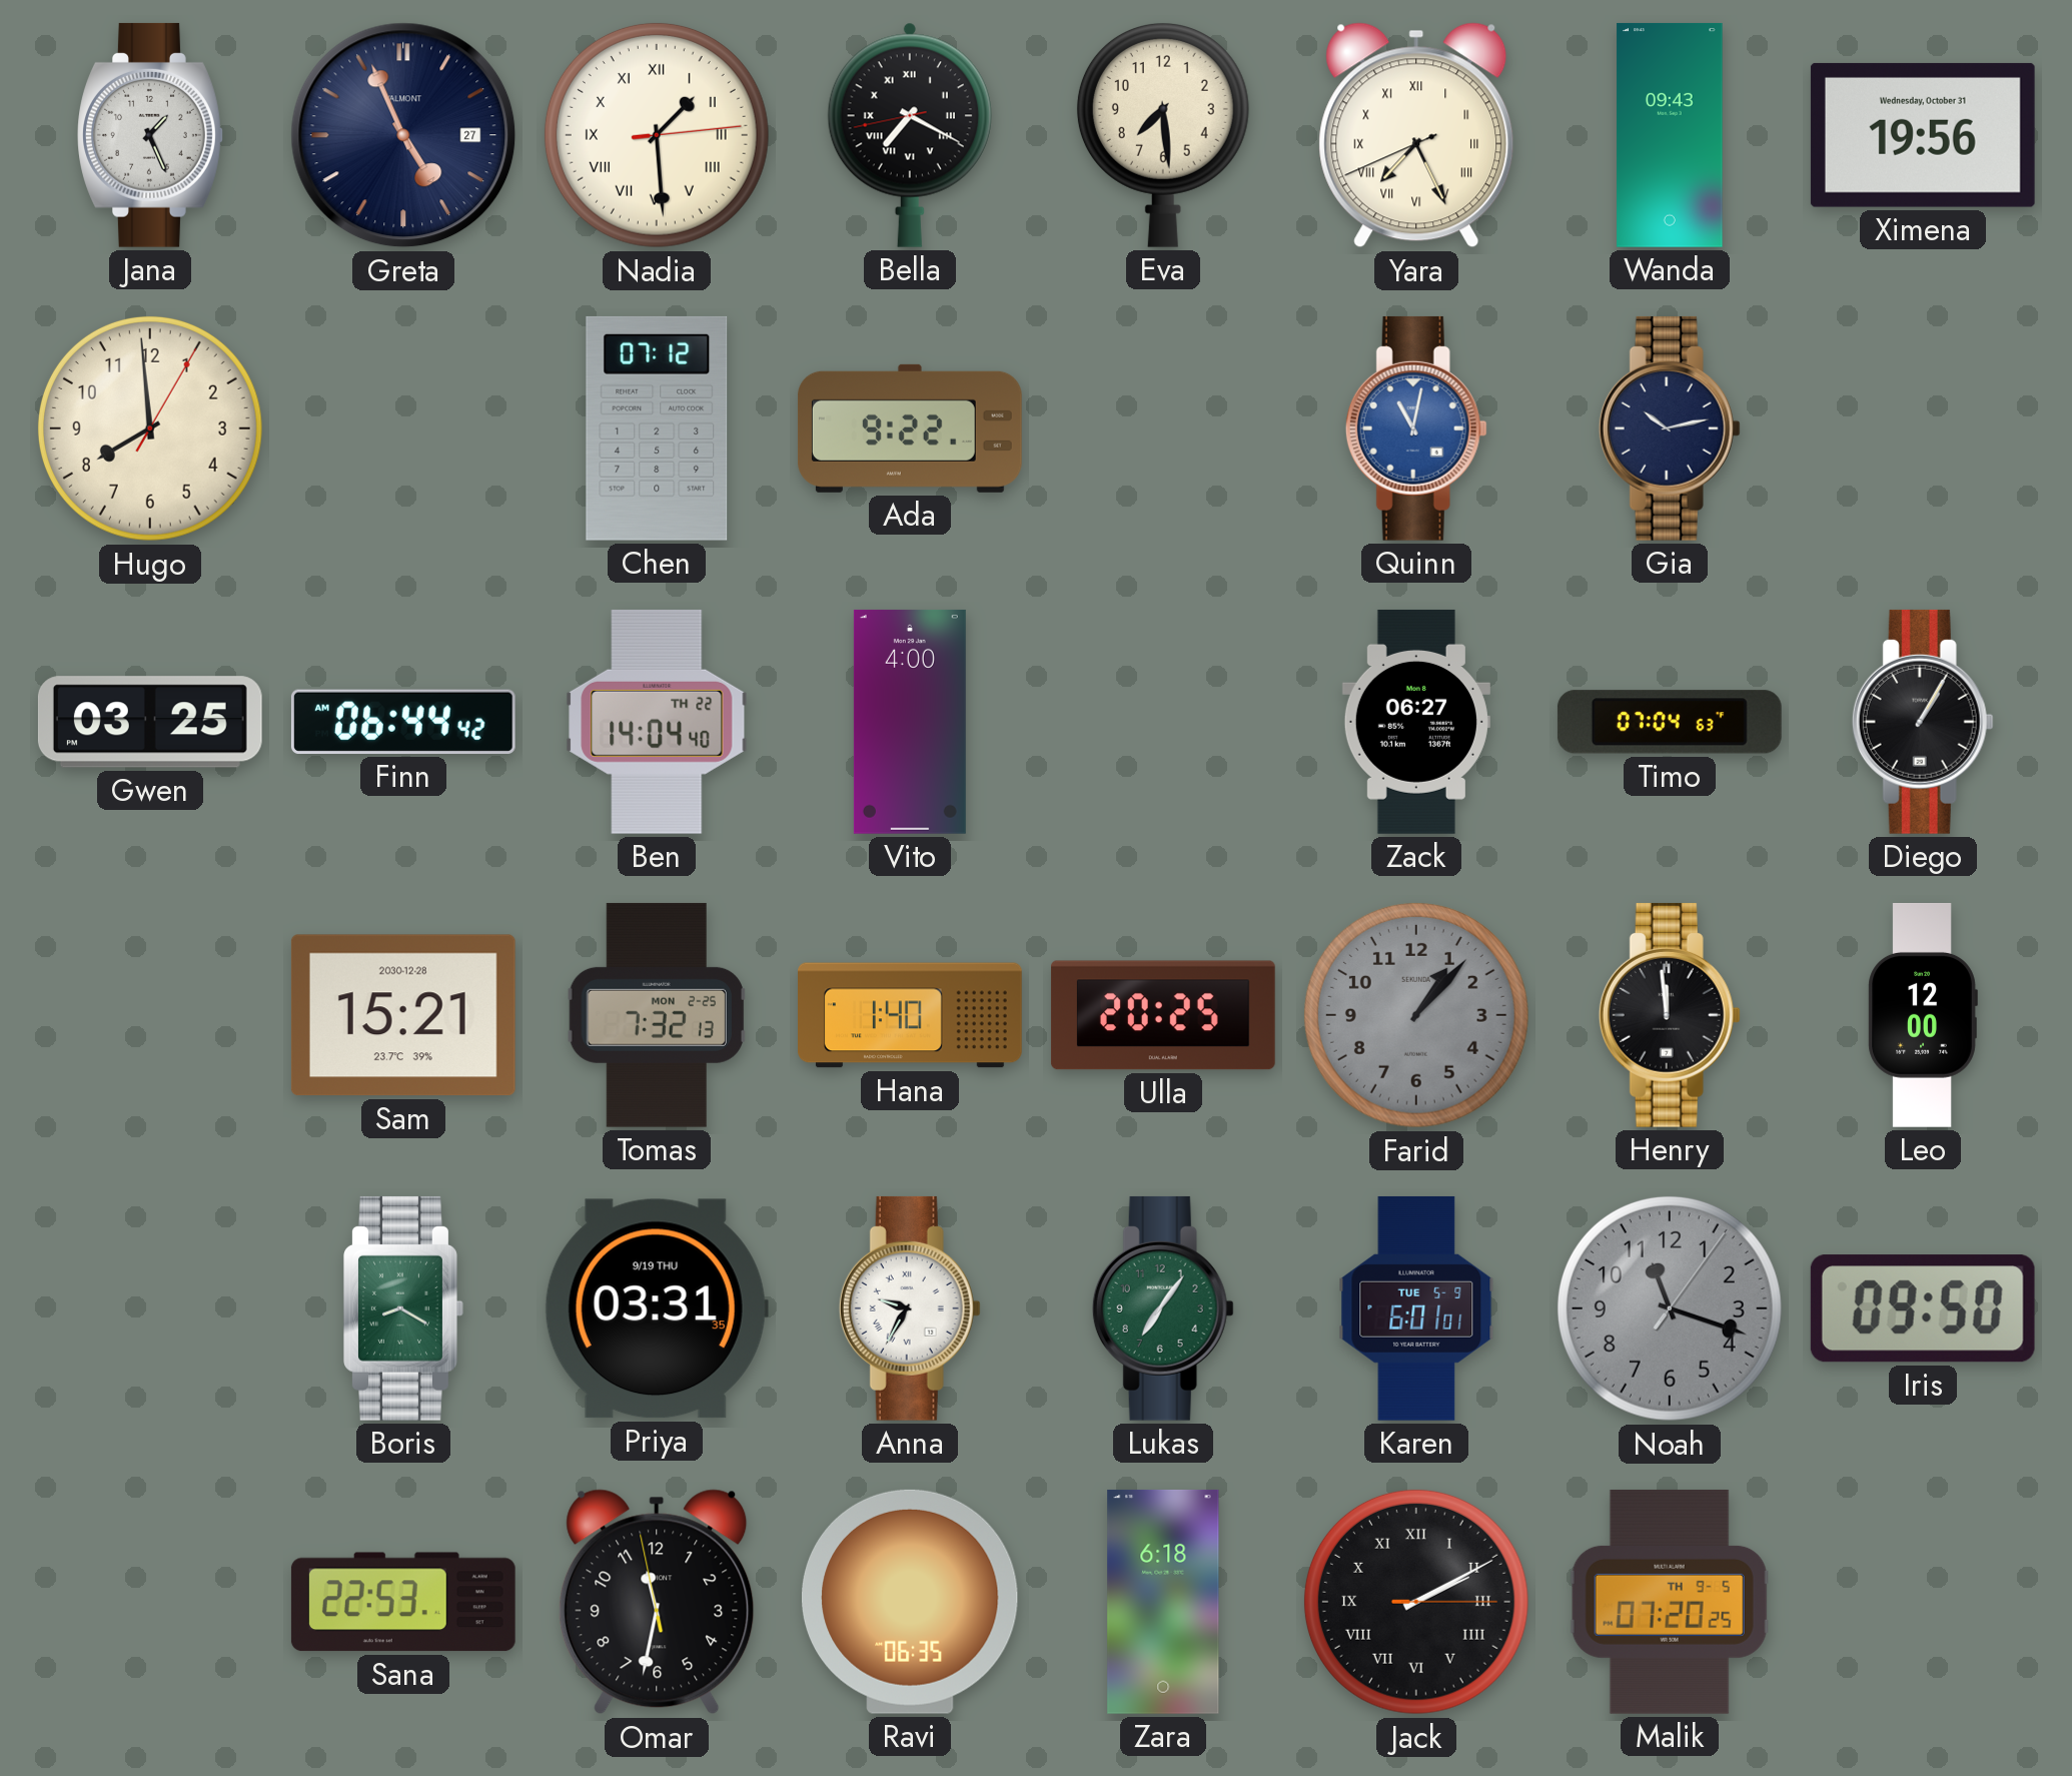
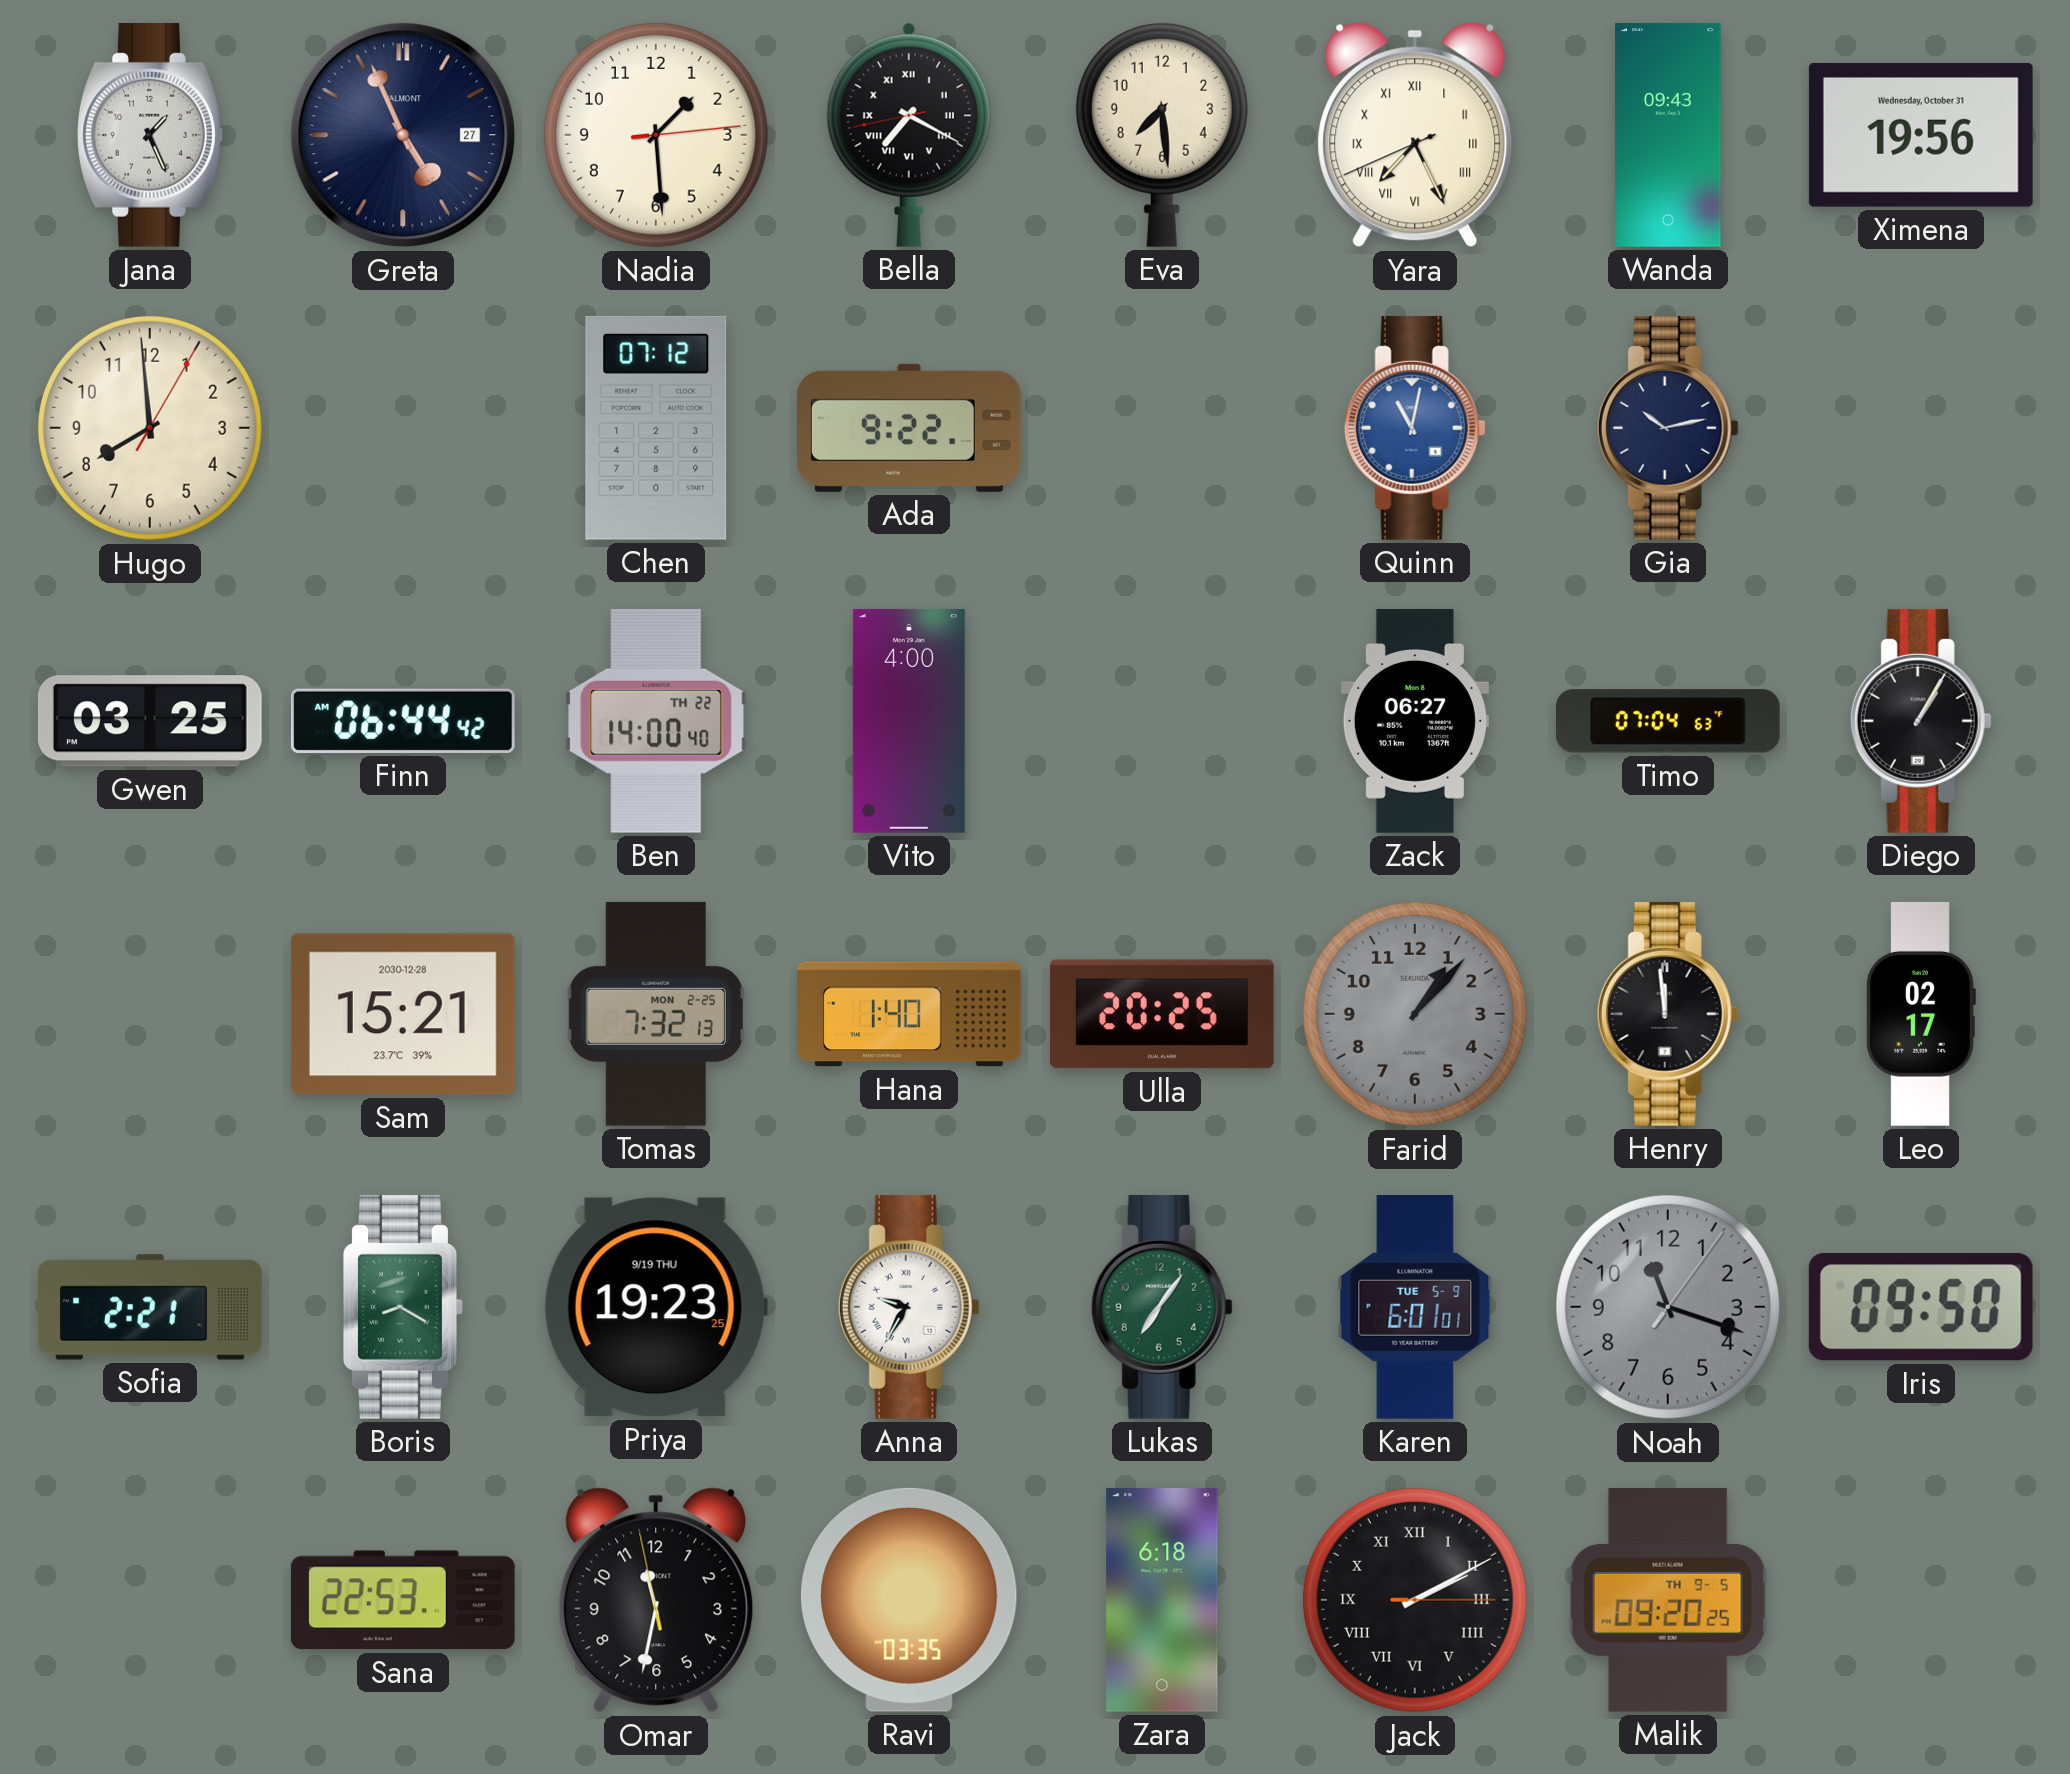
Nadia numerals: Roman -> Arabic (656, 135)
Ben: 14:04 -> 14:00 (656, 721)
Leo: 12:00 -> 02:17 (1921, 1014)
Sofia: none -> 2:21 (150, 1307)
Priya: 03:31 -> 19:23 (656, 1307)
Ravi: 06:35 -> 03:35 (909, 1600)
Malik: 07:20 -> 09:20 (1668, 1600)
